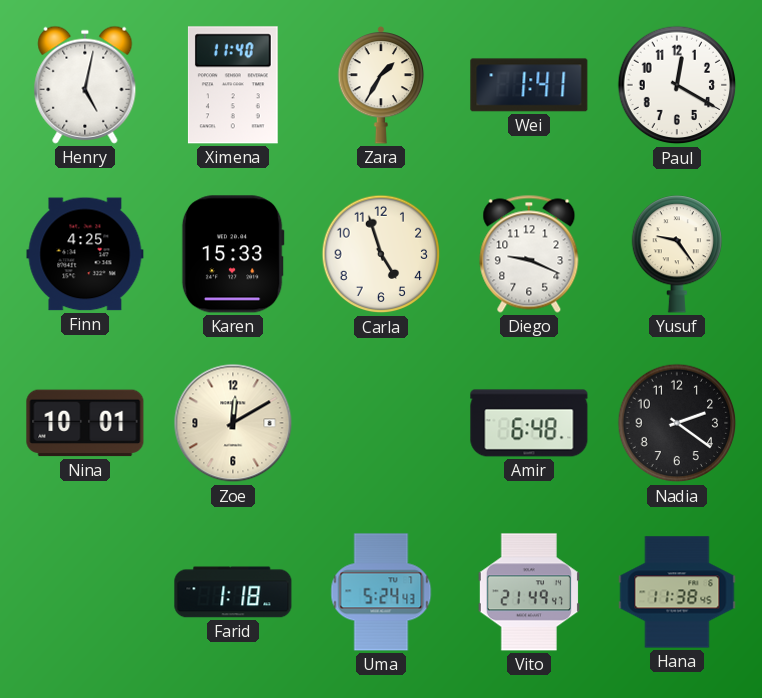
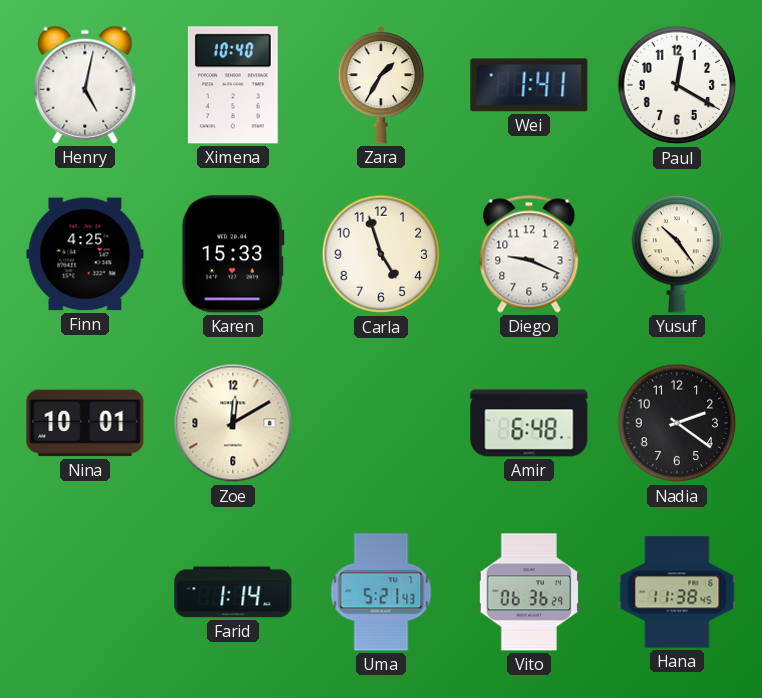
Ximena: 11:40 -> 10:40 (233, 85)
Yusuf: 9:24 -> 10:24 (676, 254)
Farid: 1:18 -> 1:14 (233, 592)
Uma: 5:24 -> 5:21 (381, 592)
Vito: 21:49 -> 06:36 (529, 592)
